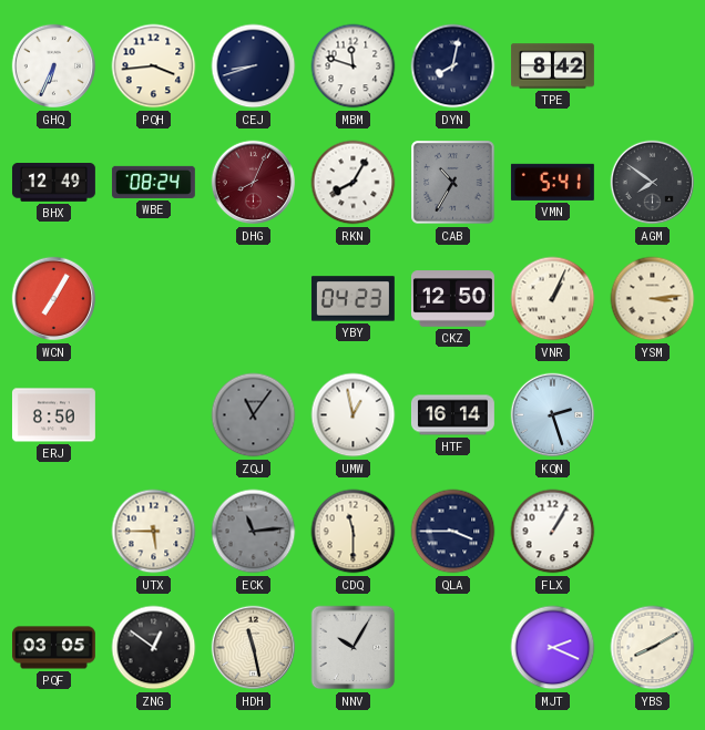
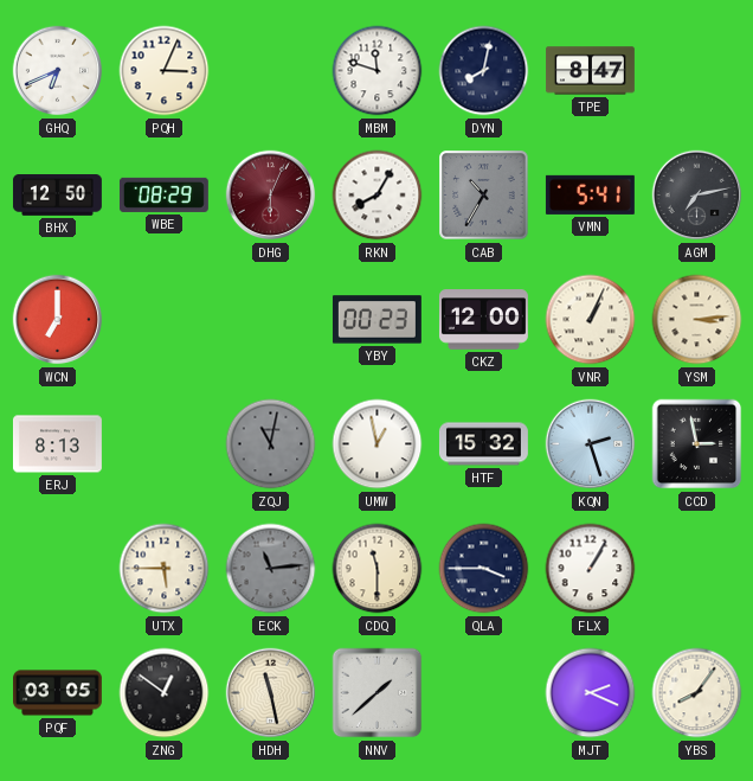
GHQ: 6:34 -> 6:41 (58, 71)
PQH: 3:44 -> 3:04 (165, 71)
CEJ: 8:42 -> none (254, 66)
TPE: 8:42 -> 8:47 (591, 71)
BHX: 12:49 -> 12:50 (57, 196)
WBE: 08:24 -> 08:29 (163, 194)
DHG: 8:04 -> 6:04 (271, 196)
AGM: 7:51 -> 7:13 (697, 196)
WCN: 7:05 -> 7:00 (58, 320)
YBY: 04:23 -> 00:23 (376, 320)
CKZ: 12:50 -> 12:00 (483, 320)
ERJ: 8:50 -> 8:13 (57, 444)
ZQJ: 11:06 -> 11:02 (271, 444)
HTF: 16:14 -> 15:32 (483, 444)
CCD: none -> 2:58 (697, 444)
NNV: 10:05 -> 1:38 (378, 693)
YBS: 8:10 -> 8:06 (697, 693)
